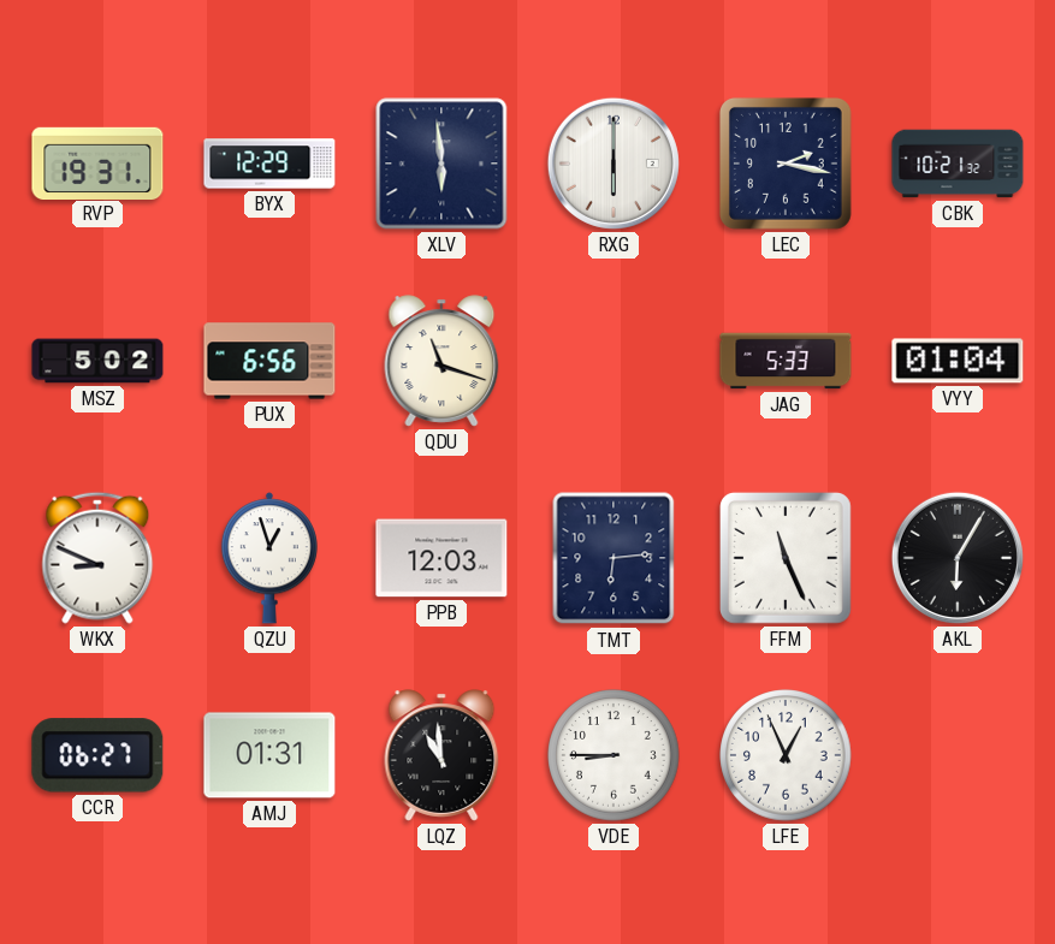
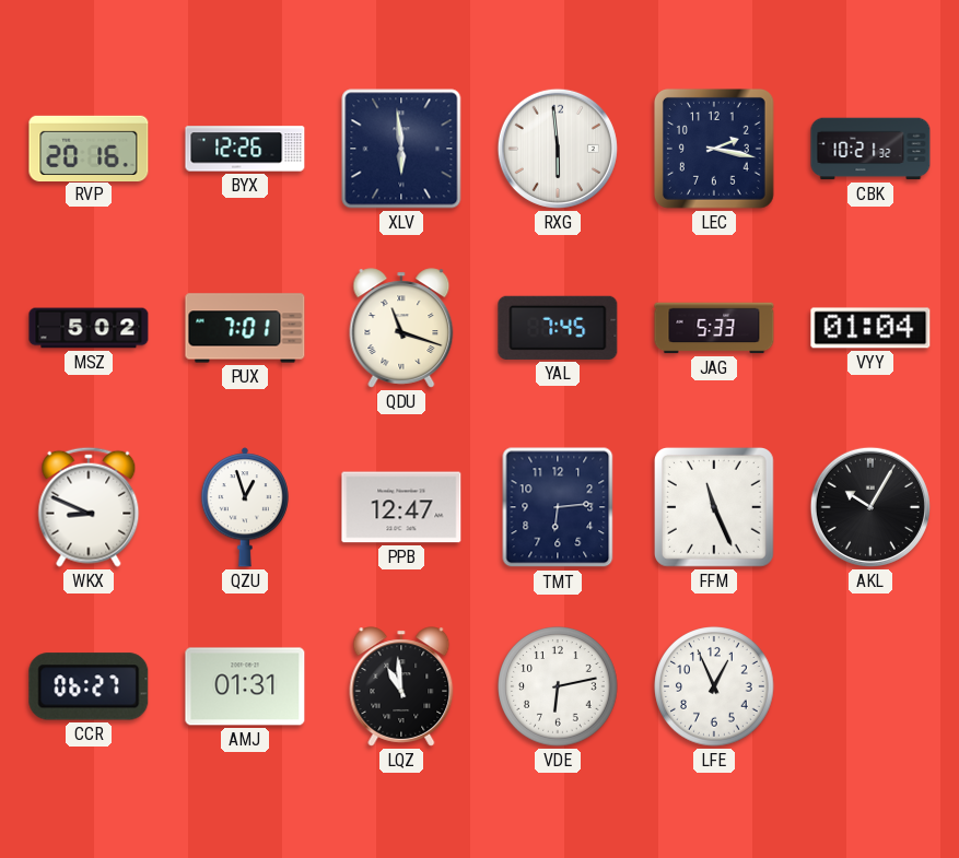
RVP: 19:31 -> 20:16 (89, 148)
BYX: 12:29 -> 12:26 (245, 149)
RXG: 6:00 -> 5:59 (558, 149)
PUX: 6:56 -> 7:01 (245, 328)
YAL: none -> 7:45 (558, 328)
PPB: 12:03 -> 12:47 (401, 507)
AKL: 6:05 -> 10:05 (870, 507)
VDE: 8:45 -> 6:13 (558, 686)
